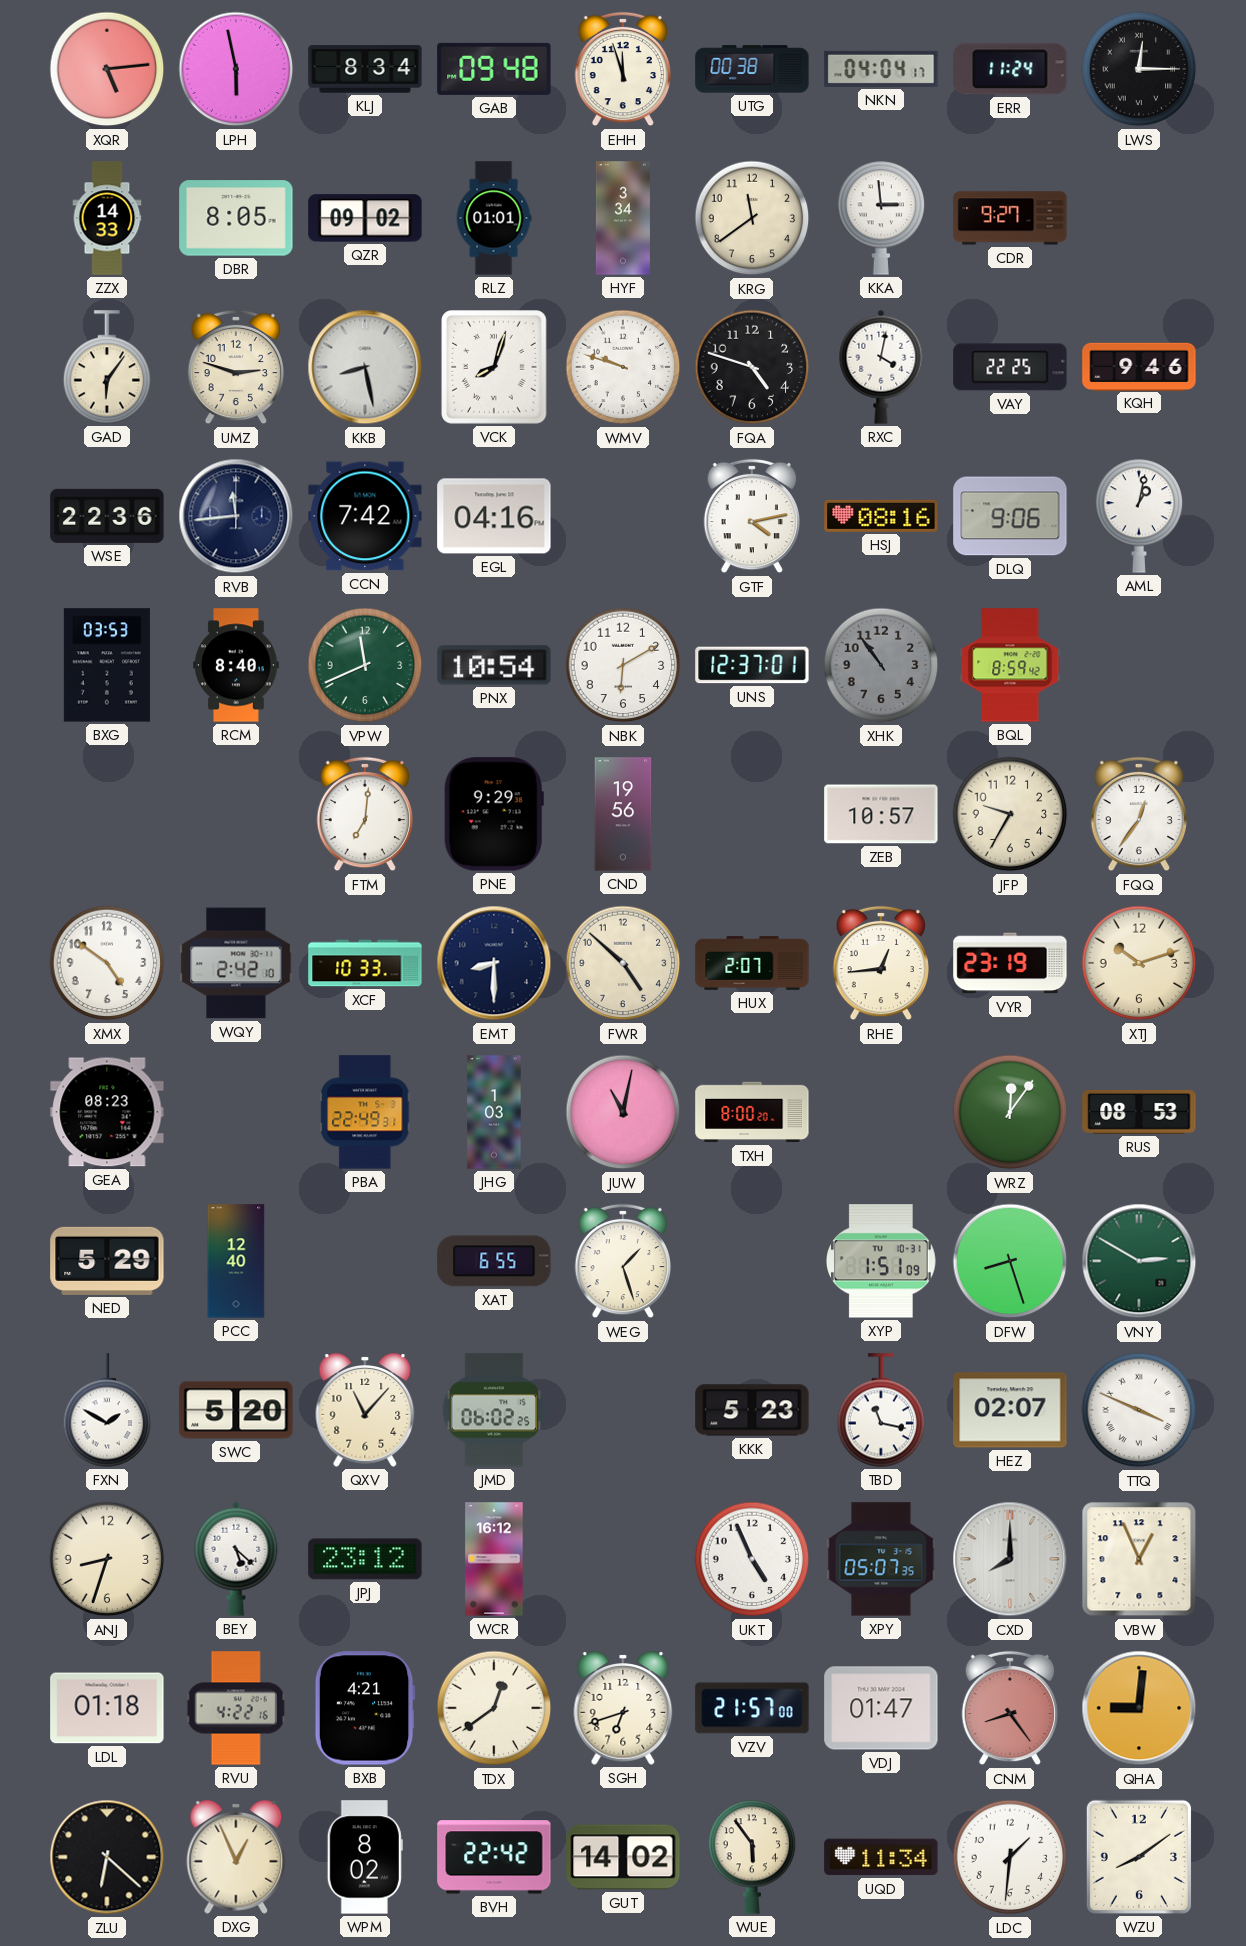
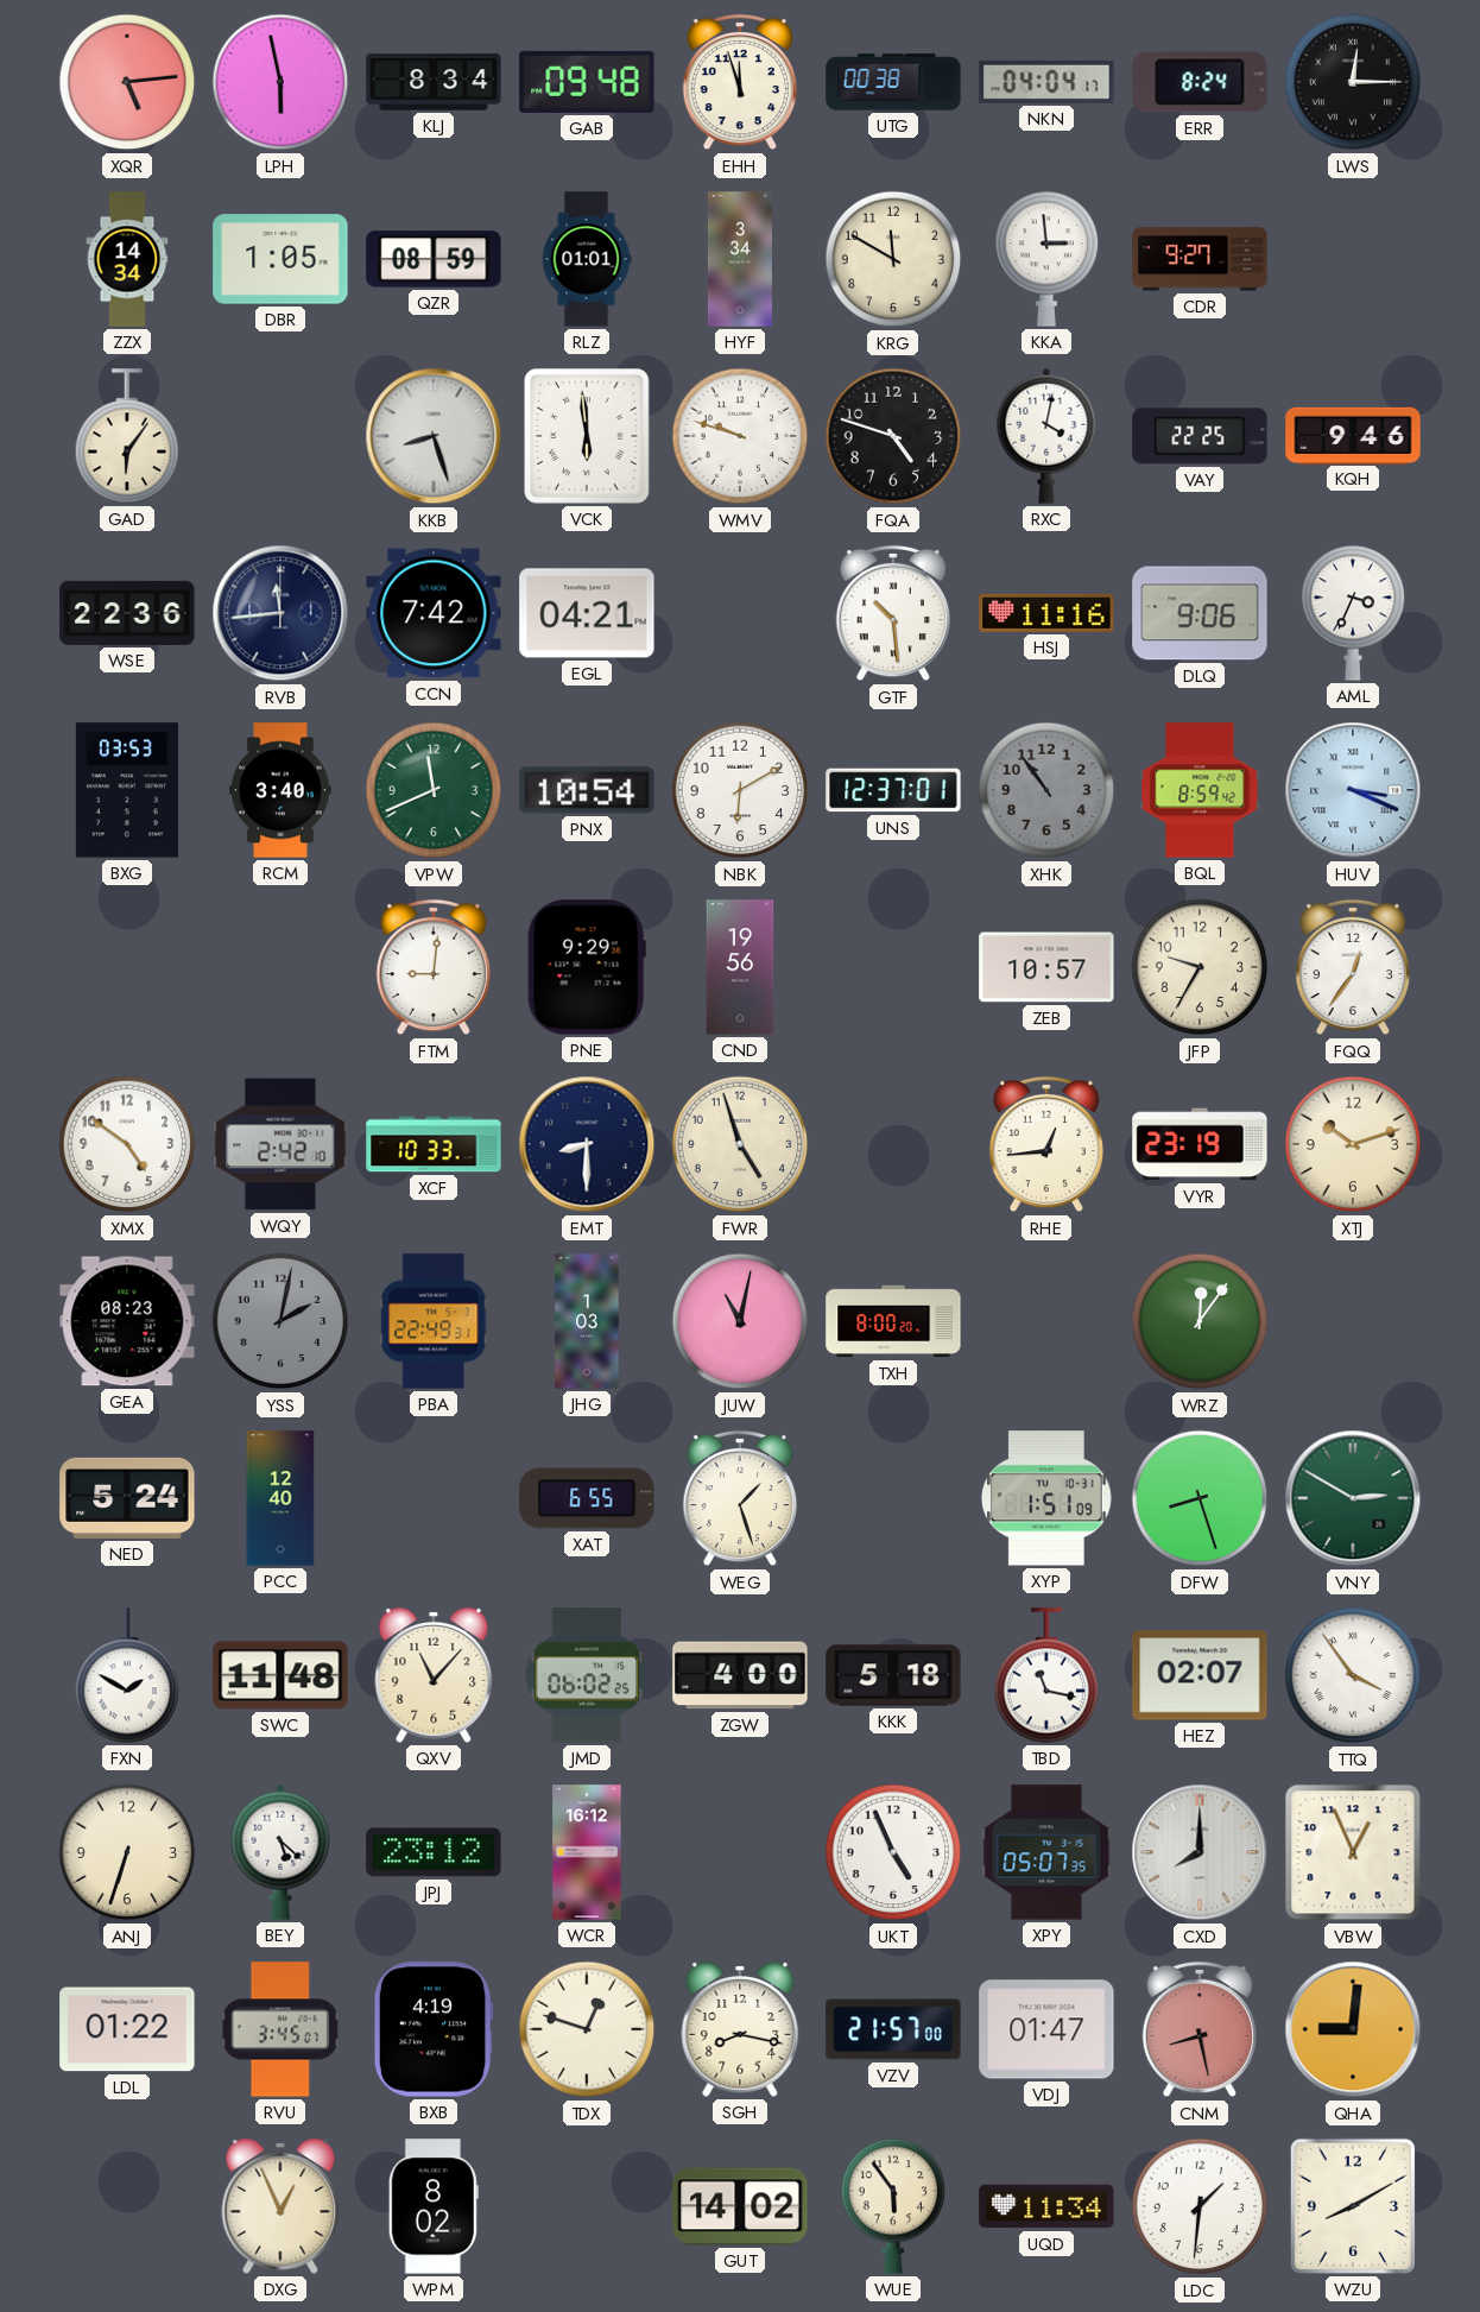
ERR: 11:24 -> 8:24 (1200, 82)
ZZX: 14:33 -> 14:34 (127, 259)
DBR: 8:05 -> 1:05 (280, 259)
QZR: 09:02 -> 08:59 (434, 259)
KRG: 11:39 -> 11:50 (893, 259)
UMZ: 2:48 -> none (235, 367)
KKB: 8:28 -> 8:27 (434, 436)
VCK: 8:03 -> 5:59 (587, 436)
EGL: 04:16 -> 04:21 (587, 613)
GTF: 4:13 -> 10:29 (892, 613)
HSJ: 08:16 -> 11:16 (1046, 613)
AML: 1:02 -> 3:34 (1353, 613)
RCM: 8:40 -> 3:40 (280, 790)
HUV: none -> 3:19 (1353, 790)
FTM: 7:01 -> 9:01 (432, 967)
FWR: 4:52 -> 4:57 (740, 1144)
HUX: 2:07 -> none (752, 964)
YSS: none -> 2:02 (280, 1321)
RUS: 08:53 -> none (1139, 1112)
NED: 5:29 -> 5:24 (127, 1498)
SWC: 5:20 -> 11:48 (280, 1675)
ZGW: none -> 4:00 (740, 1675)
KKK: 5:23 -> 5:18 (893, 1675)
TTQ: 3:49 -> 3:54 (1353, 1675)
ANJ: 8:33 -> 6:33 (127, 1852)
LDL: 01:18 -> 01:22 (127, 2029)
RVU: 4:22 -> 3:45 (280, 2029)
BXB: 4:21 -> 4:19 (434, 2029)
TDX: 12:39 -> 12:48 (587, 2029)
SGH: 6:42 -> 8:17 (740, 2029)
CNM: 8:24 -> 8:28 (1198, 2029)
ZLU: 6:22 -> none (107, 1857)
BVH: 22:42 -> none (494, 1857)
WZU: 8:09 -> 8:10 (1353, 2206)
